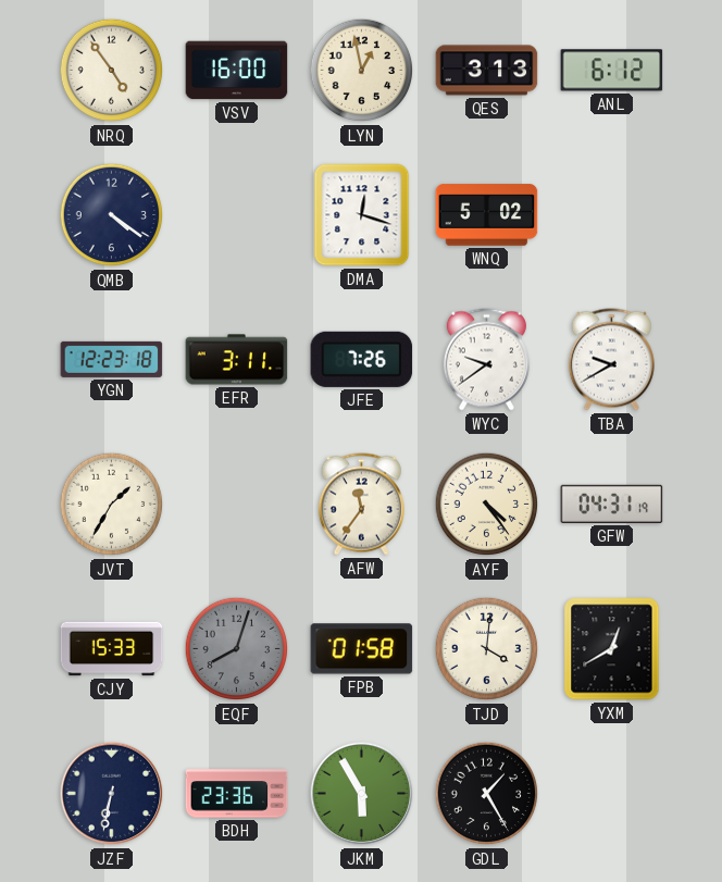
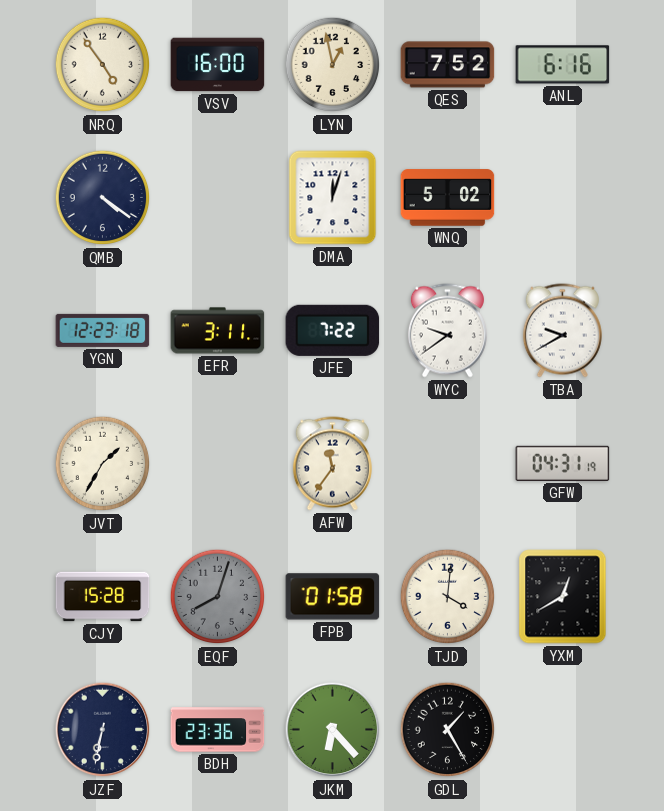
QES: 3:13 -> 7:52 (448, 65)
ANL: 6:12 -> 6:16 (563, 65)
DMA: 12:18 -> 12:03 (333, 198)
JFE: 7:26 -> 7:22 (333, 330)
AYF: 4:24 -> none (487, 505)
CJY: 15:33 -> 15:28 (103, 597)
JKM: 5:55 -> 6:23 (333, 730)
